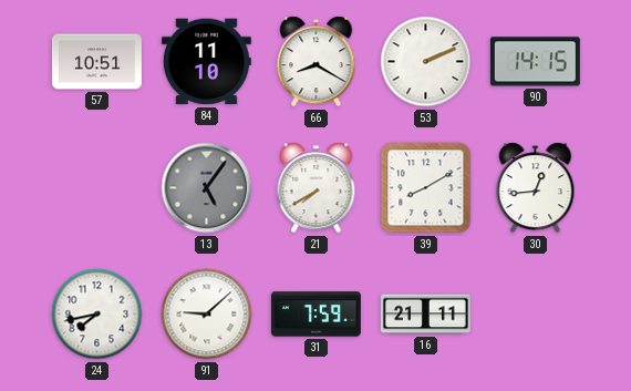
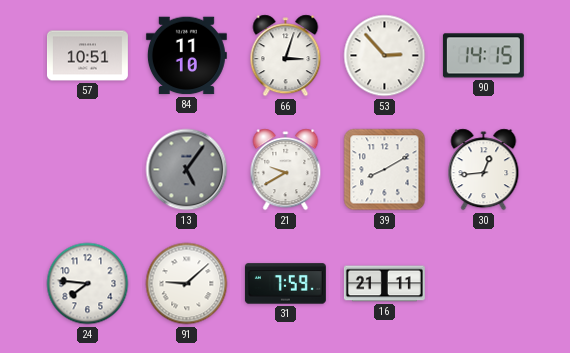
66: 8:20 -> 3:03 (286, 56)
53: 2:11 -> 2:53 (385, 56)
21: 7:40 -> 9:40 (286, 170)
24: 7:43 -> 7:46 (88, 284)
